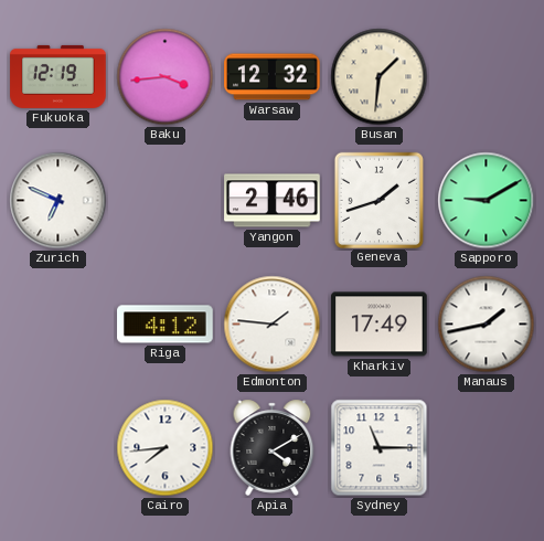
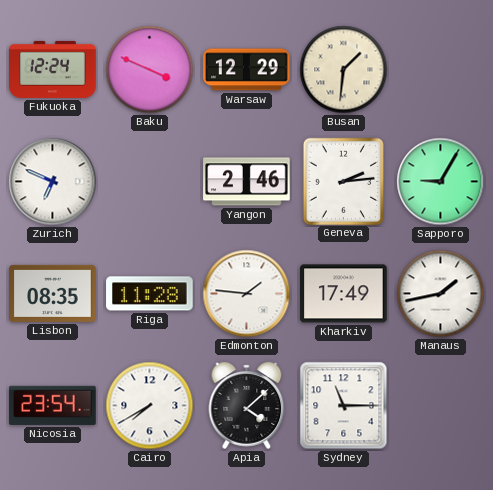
Fukuoka: 12:19 -> 12:24 (53, 69)
Baku: 3:44 -> 3:49 (150, 70)
Warsaw: 12:32 -> 12:29 (247, 70)
Geneva: 1:42 -> 2:14 (343, 181)
Sapporo: 9:10 -> 9:05 (441, 182)
Lisbon: none -> 08:35 (53, 293)
Riga: 4:12 -> 11:28 (150, 294)
Nicosia: none -> 23:54 (53, 405)
Cairo: 7:44 -> 7:40 (150, 406)
Apia: 4:10 -> 4:08 (247, 405)
